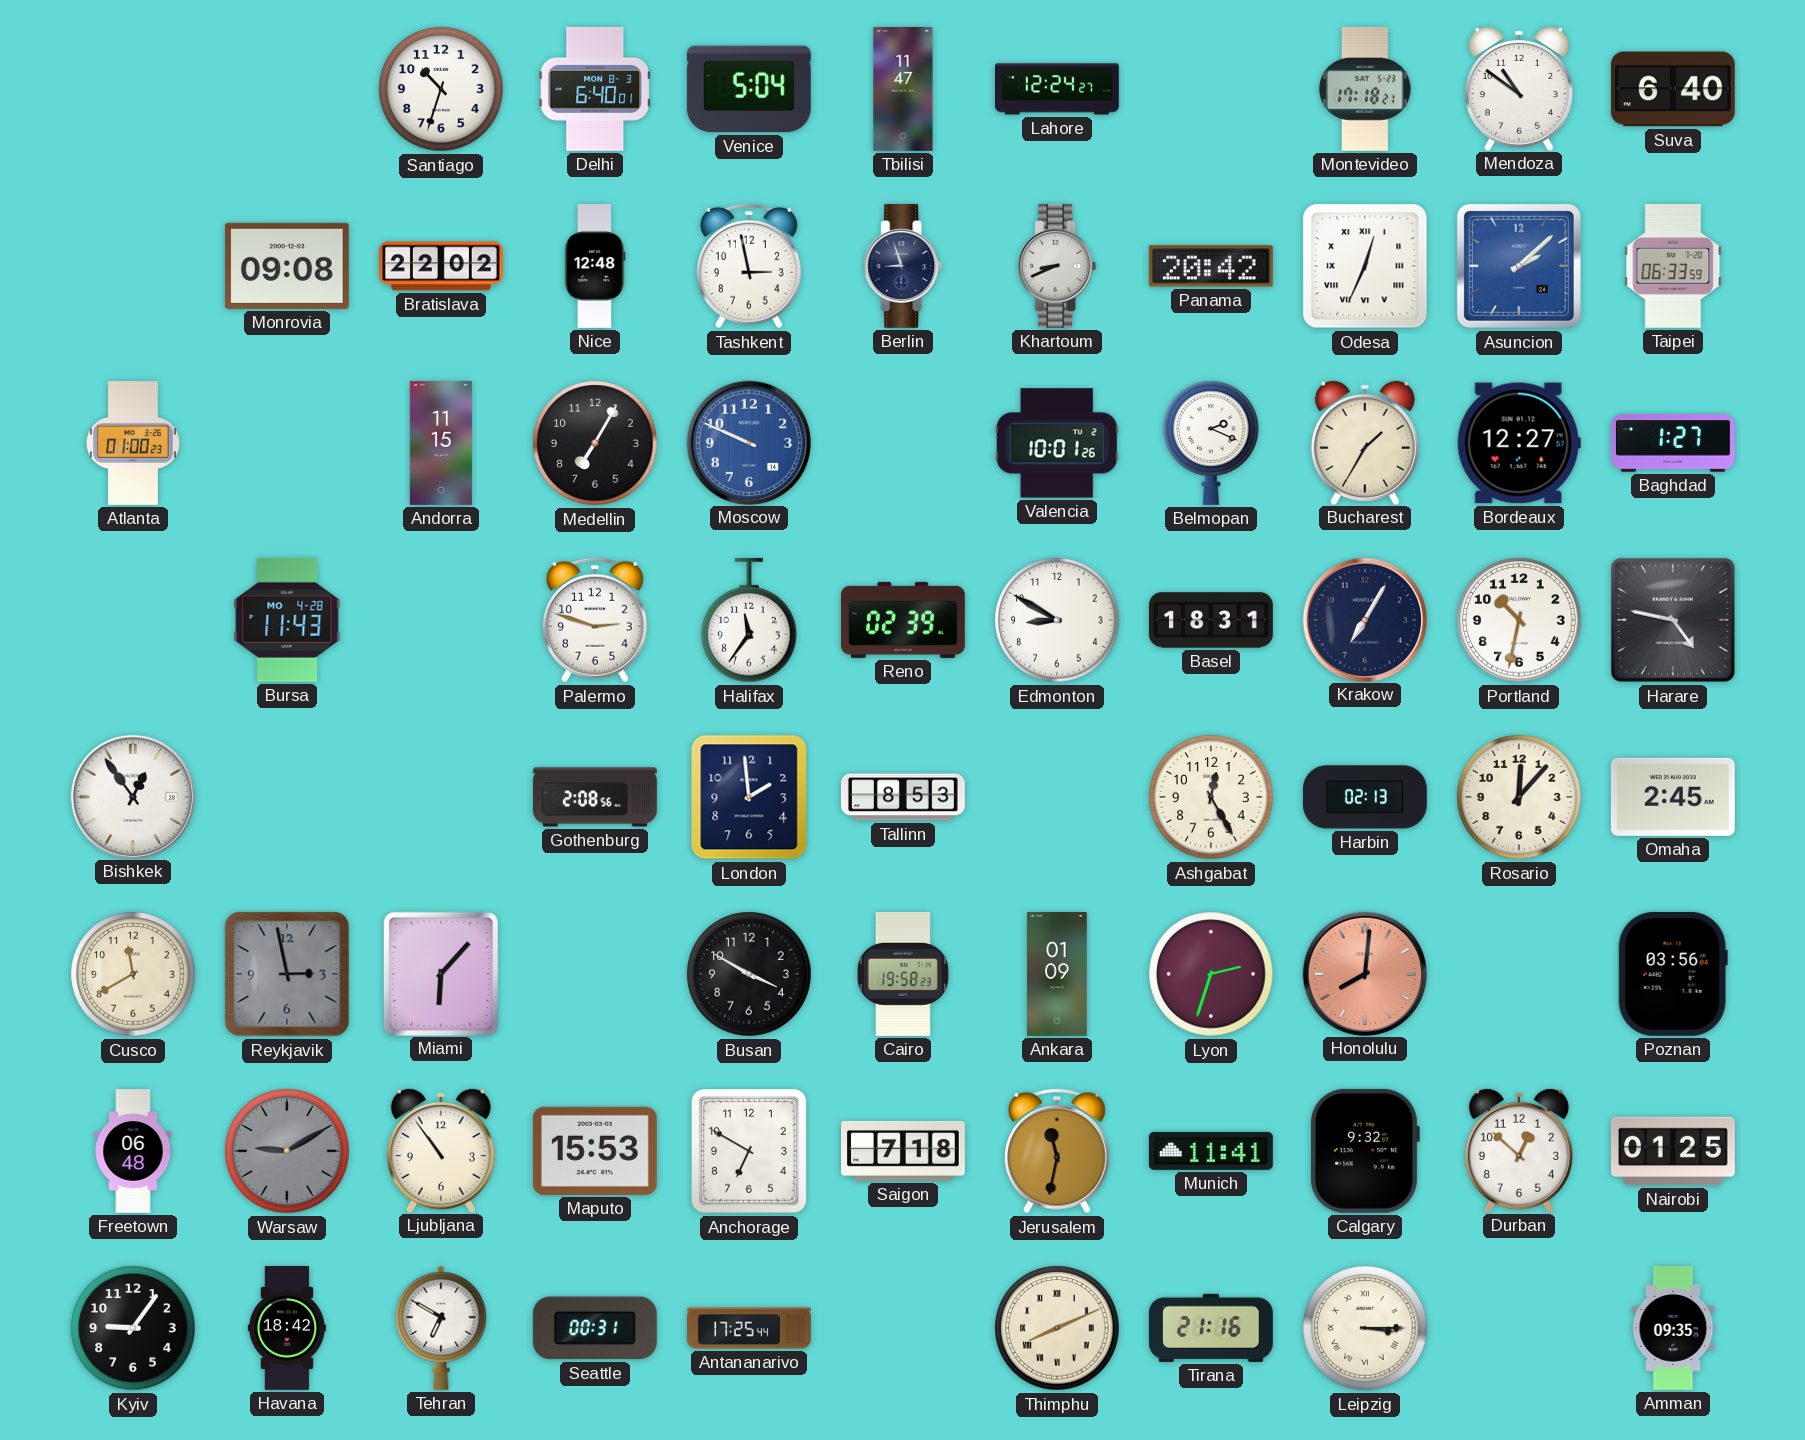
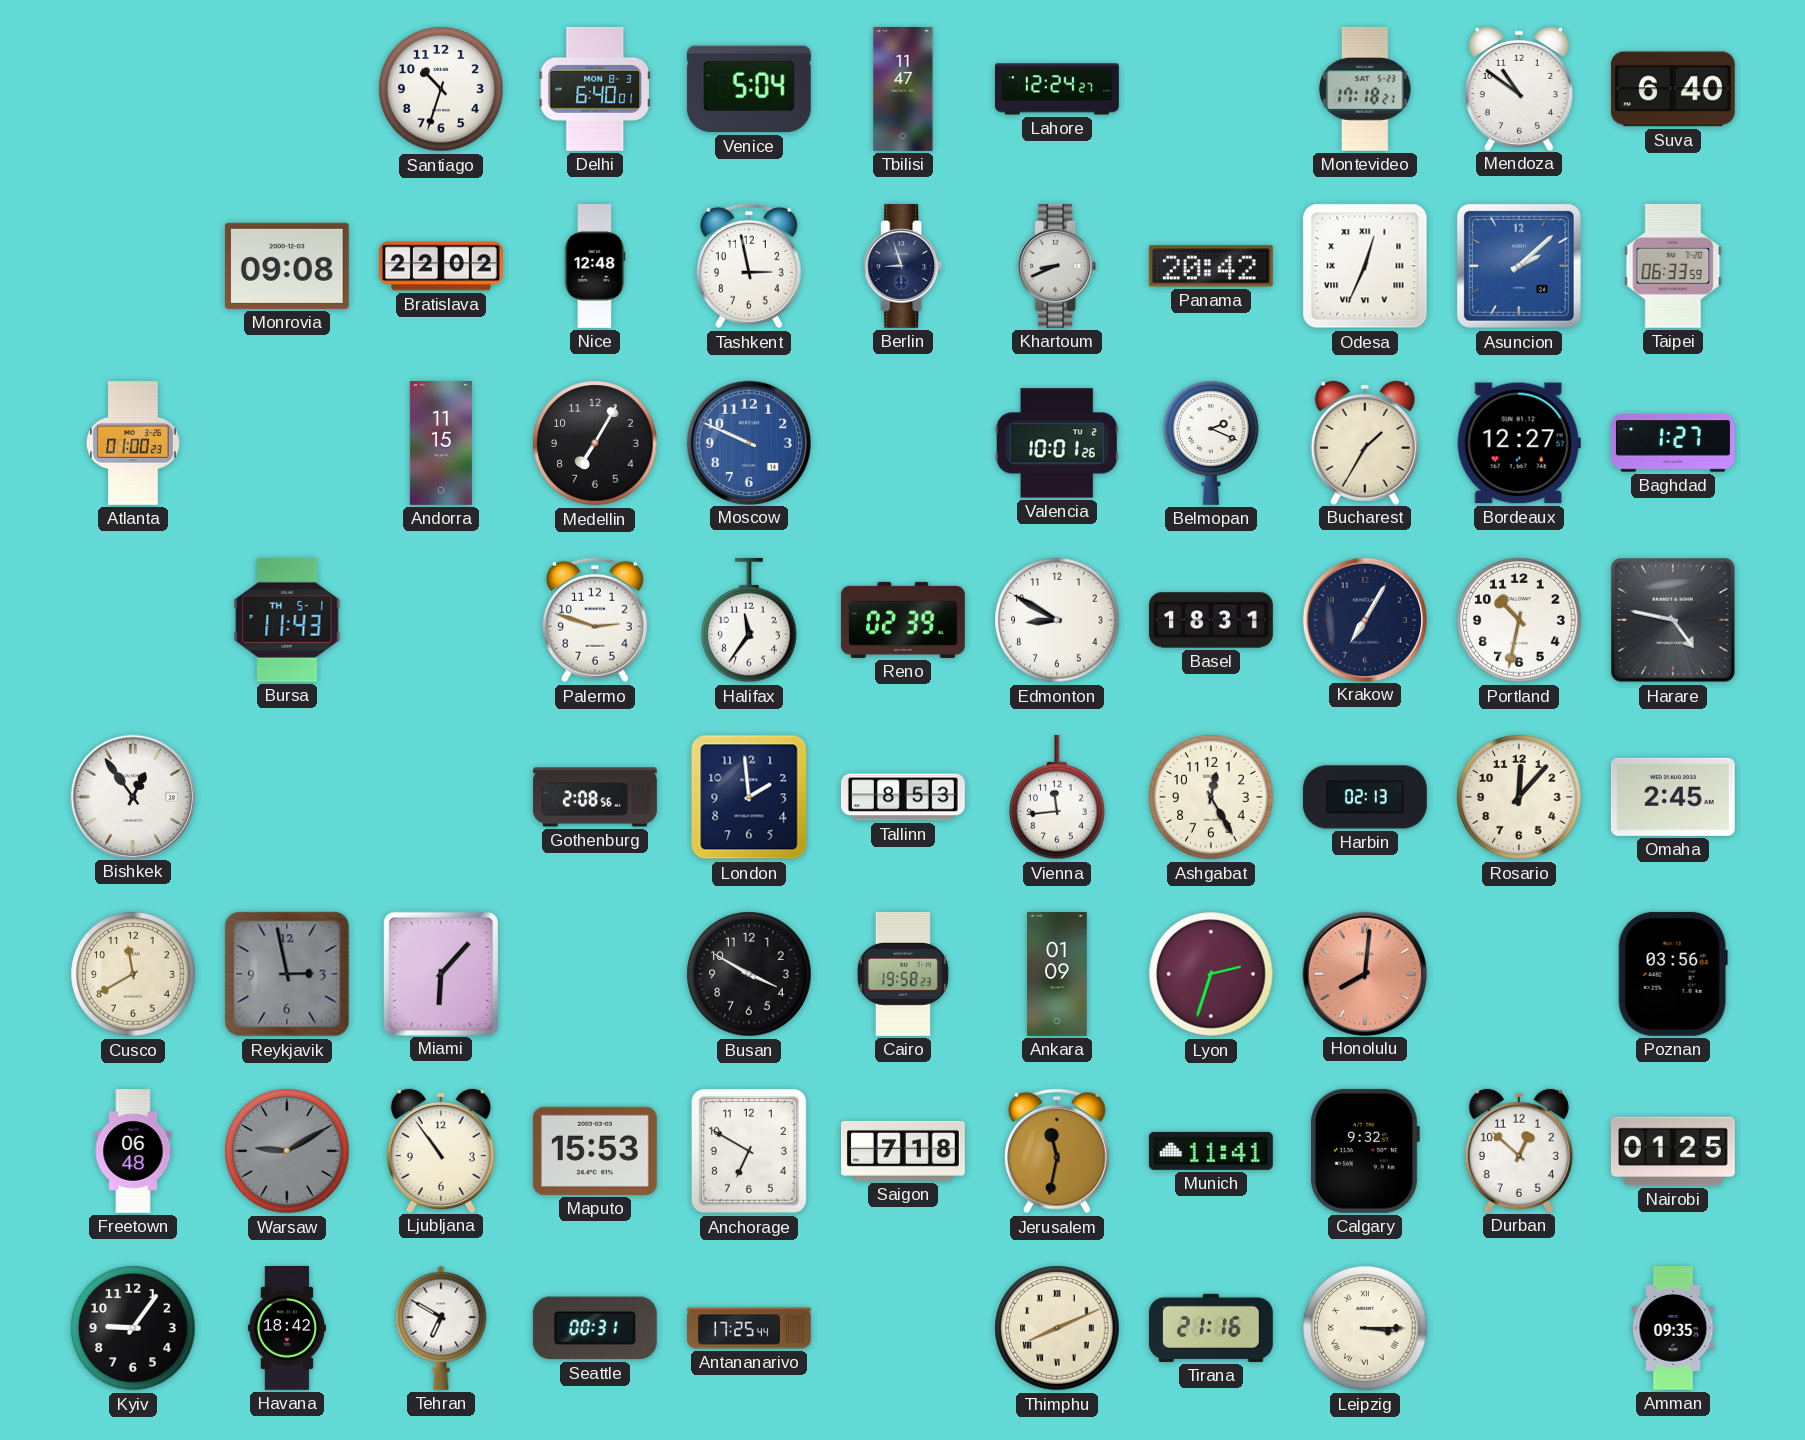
Bursa date: MO 4-28 -> TH 5-1 (287, 620)
Vienna: none -> 11:44 (1057, 797)
